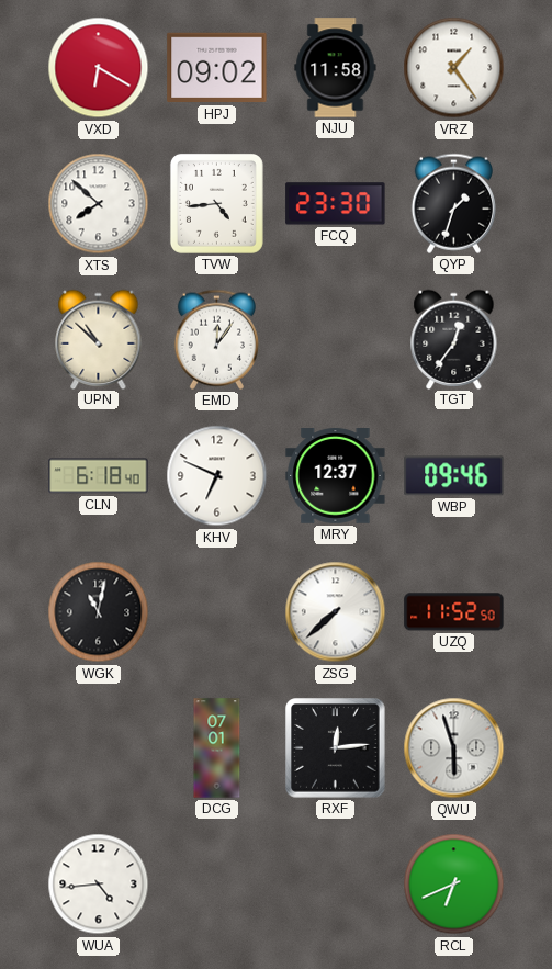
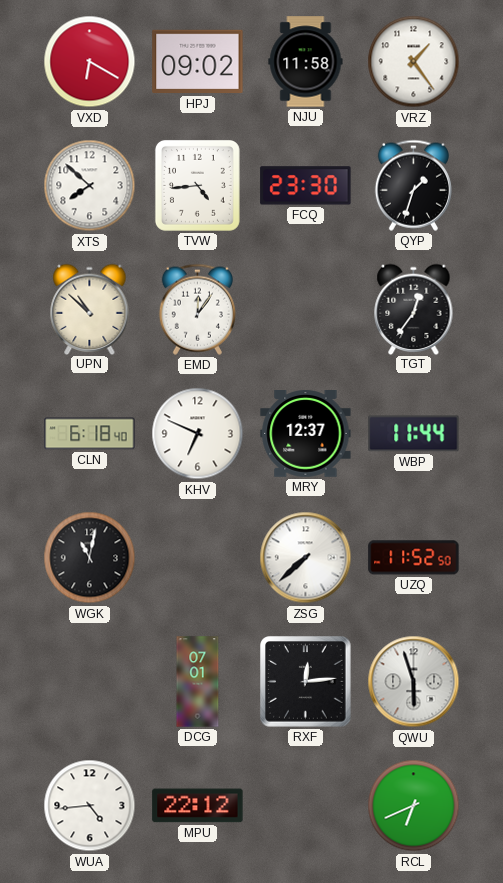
WBP: 09:46 -> 11:44 (414, 434)
MPU: none -> 22:12 (198, 806)
